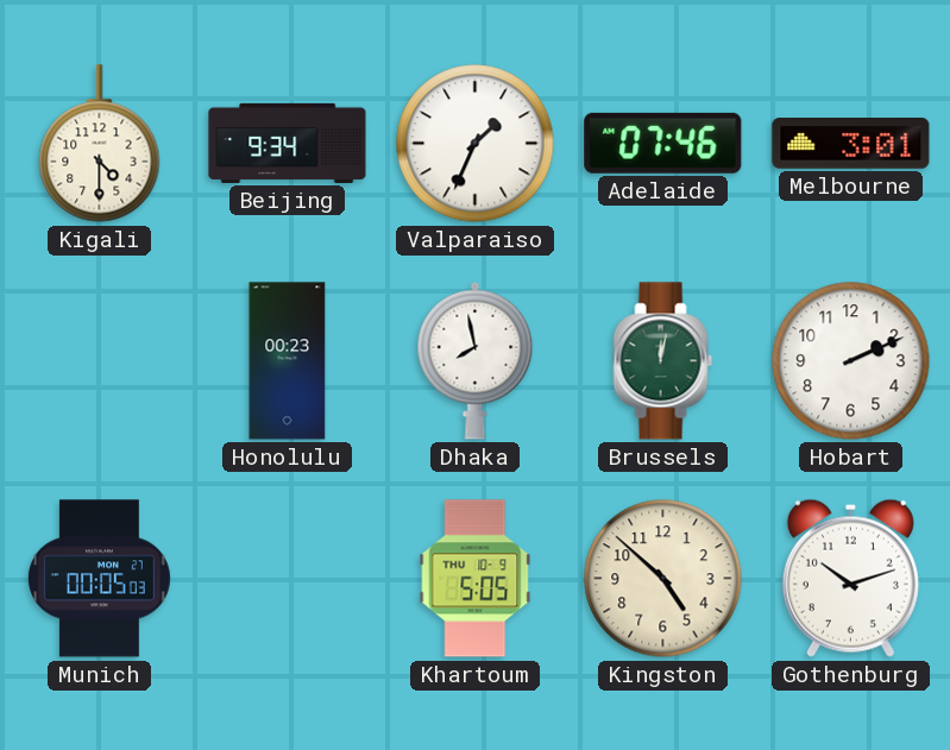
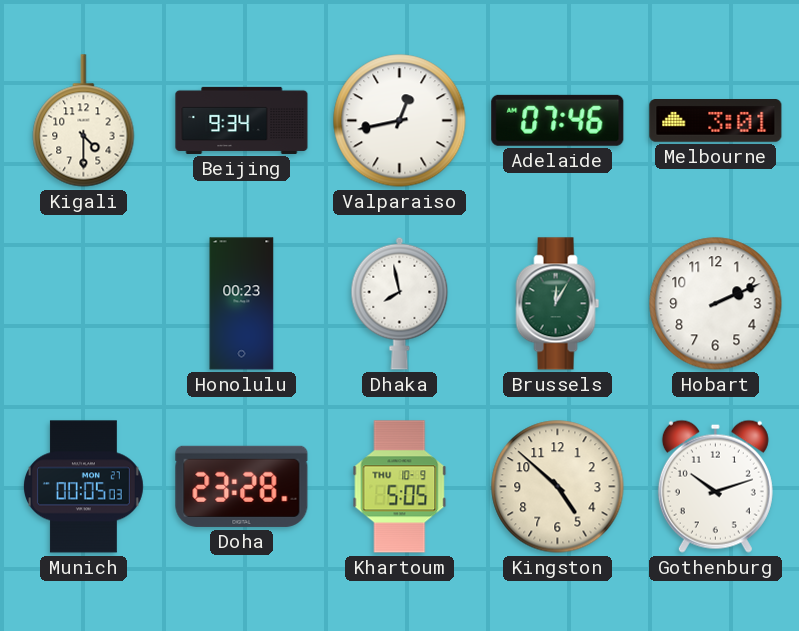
Valparaiso: 1:34 -> 12:43 (400, 121)
Brussels: 12:02 -> 12:05 (558, 304)
Doha: none -> 23:28 (242, 486)
